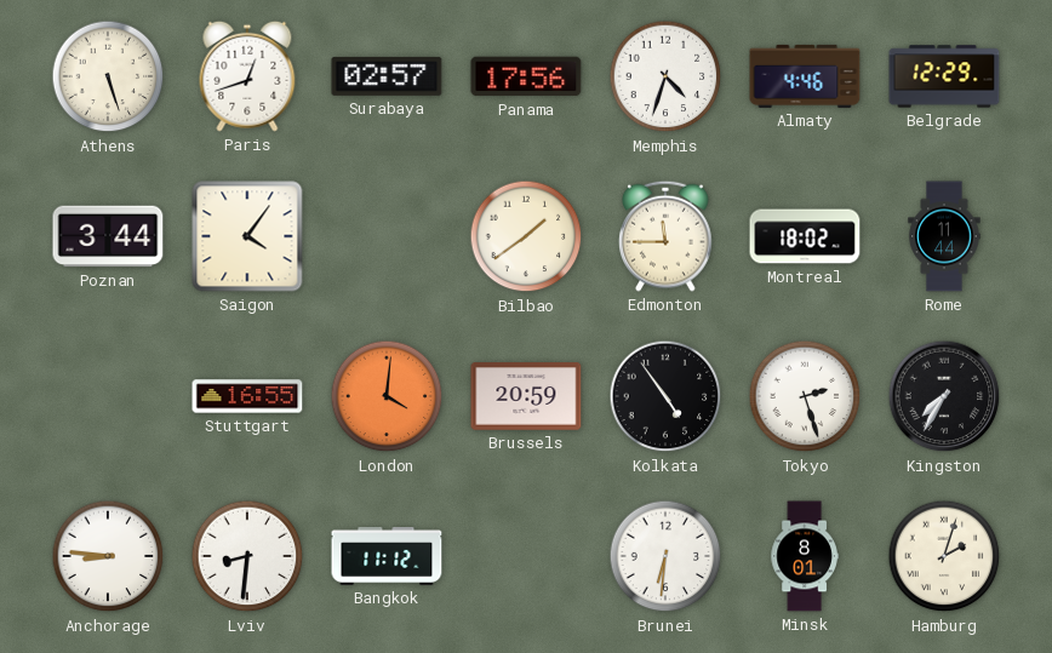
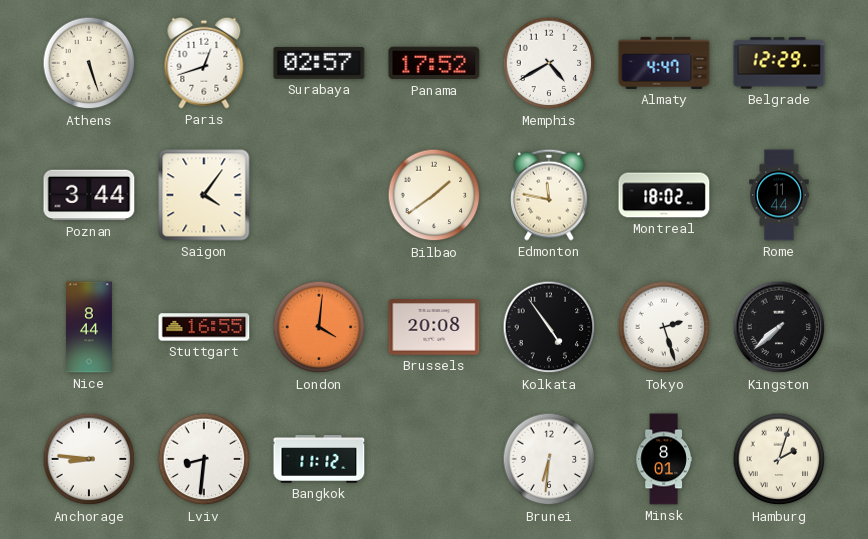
Panama: 17:56 -> 17:52 (434, 63)
Memphis: 4:33 -> 4:40 (549, 63)
Almaty: 4:46 -> 4:47 (664, 63)
Edmonton: 11:45 -> 11:47 (549, 195)
Nice: none -> 8:44 (89, 327)
Brussels: 20:59 -> 20:08 (434, 328)
Kingston: 7:35 -> 7:38 (779, 327)
